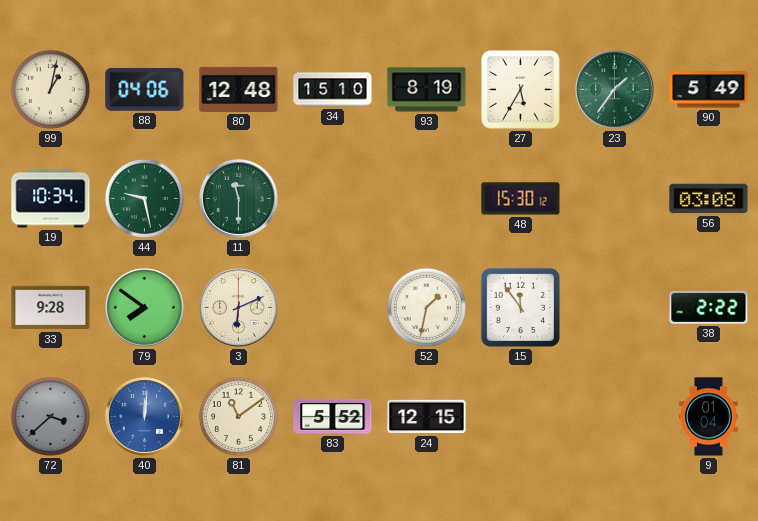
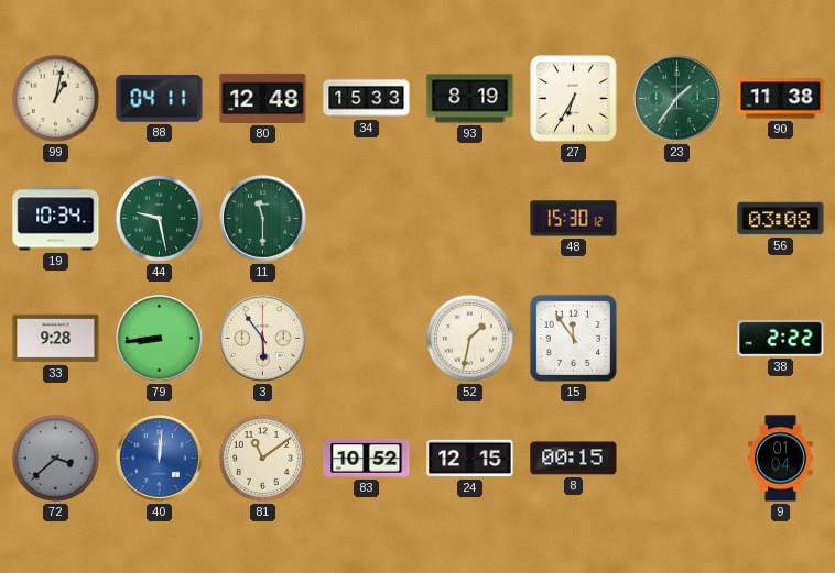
88: 04:06 -> 04:11 (160, 98)
34: 15:10 -> 15:33 (367, 99)
27: 5:35 -> 6:35 (574, 99)
90: 5:49 -> 11:38 (781, 99)
79: 7:51 -> 8:44 (160, 339)
3: 6:11 -> 5:54 (263, 339)
83: 5:52 -> 10:52 (367, 458)
8: none -> 00:15 (574, 459)
